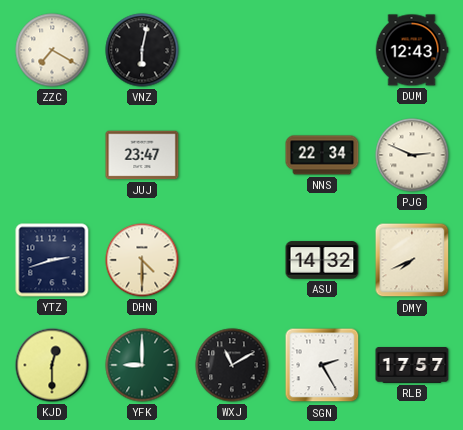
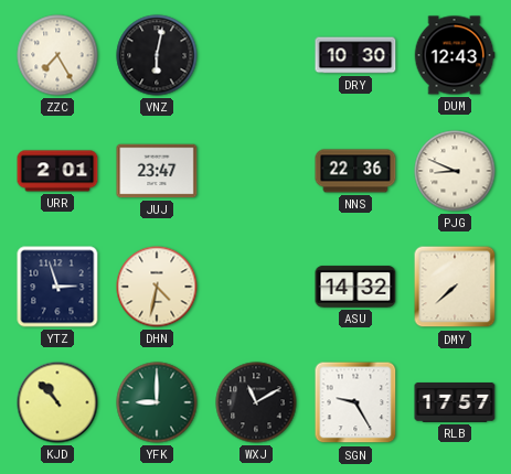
ZZC: 7:20 -> 7:25 (57, 55)
DRY: none -> 10:30 (355, 55)
URR: none -> 2:01 (57, 171)
NNS: 22:34 -> 22:36 (355, 171)
PJG: 2:49 -> 8:49 (455, 171)
YTZ: 2:42 -> 2:57 (57, 287)
DHN: 4:30 -> 4:32 (157, 287)
DMY: 7:41 -> 7:38 (455, 287)
KJD: 12:30 -> 10:53 (57, 402)
SGN: 2:25 -> 9:25 (355, 402)
